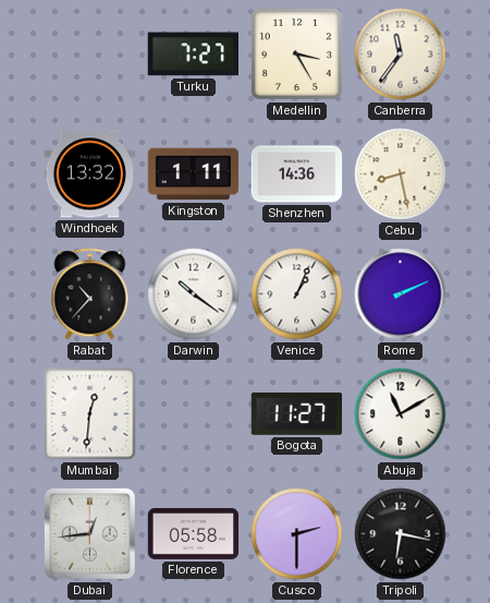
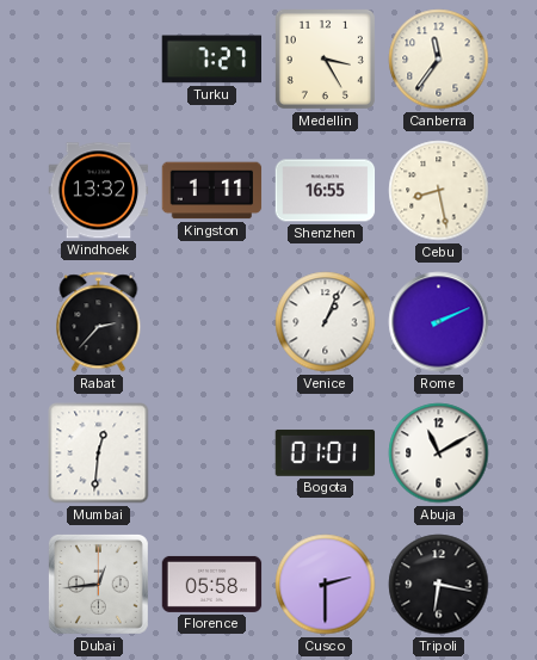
Shenzhen: 14:36 -> 16:55 (326, 191)
Rabat: 10:37 -> 2:37 (99, 322)
Darwin: 10:21 -> none (194, 294)
Bogota: 11:27 -> 01:01 (326, 452)
